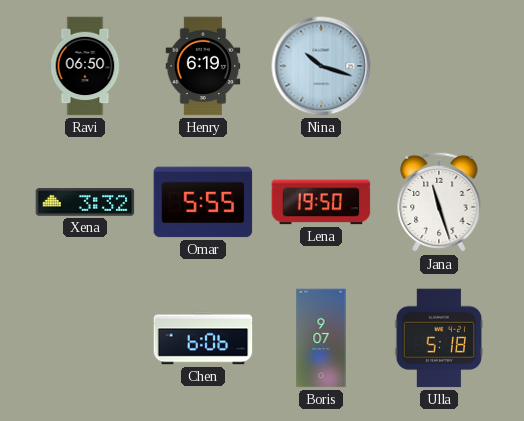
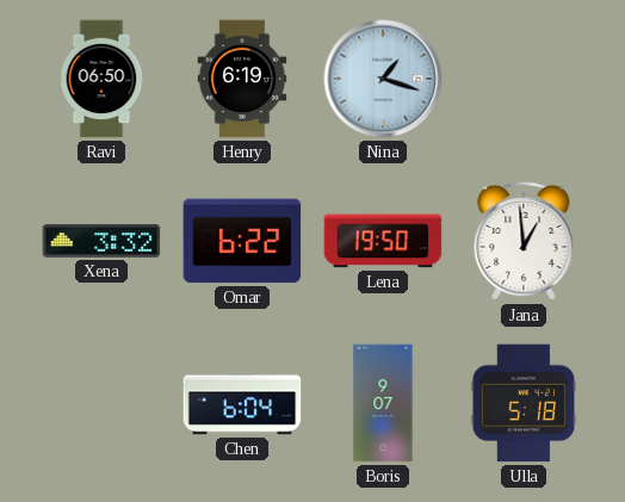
Nina: 10:18 -> 1:18 (383, 79)
Omar: 5:55 -> 6:22 (242, 241)
Jana: 11:27 -> 12:59 (524, 241)
Chen: 6:06 -> 6:04 (242, 403)
